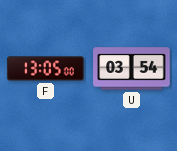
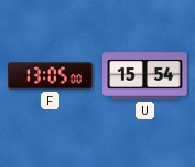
U: 03:54 -> 15:54 (145, 76)
